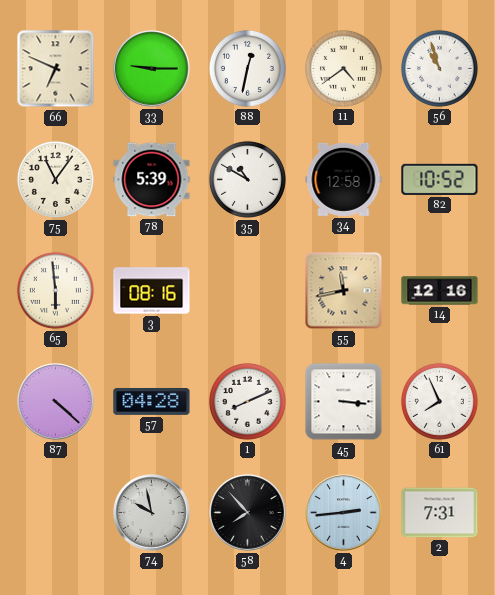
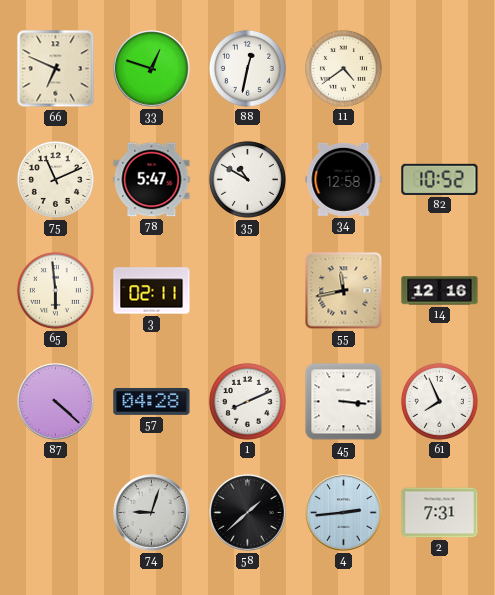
33: 9:15 -> 12:48 (152, 69)
56: 10:57 -> none (439, 68)
75: 11:06 -> 11:11 (55, 179)
78: 5:39 -> 5:47 (152, 180)
3: 08:16 -> 02:11 (152, 291)
74: 9:58 -> 9:03 (152, 513)
58: 7:53 -> 1:38 (248, 513)
